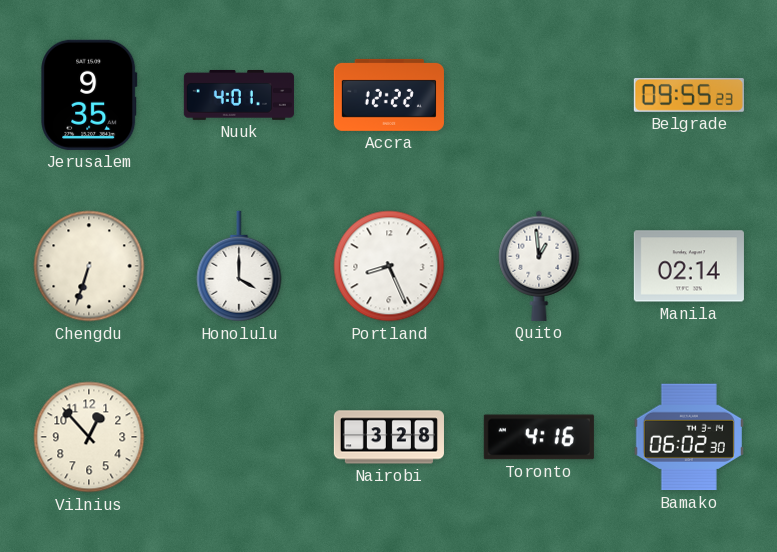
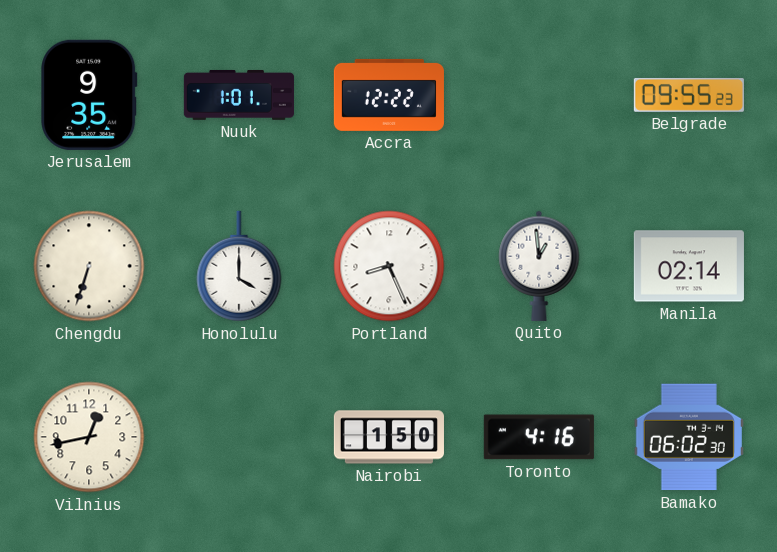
Nuuk: 4:01 -> 1:01 (239, 95)
Vilnius: 12:53 -> 12:43 (89, 437)
Nairobi: 3:28 -> 1:50 (389, 437)
